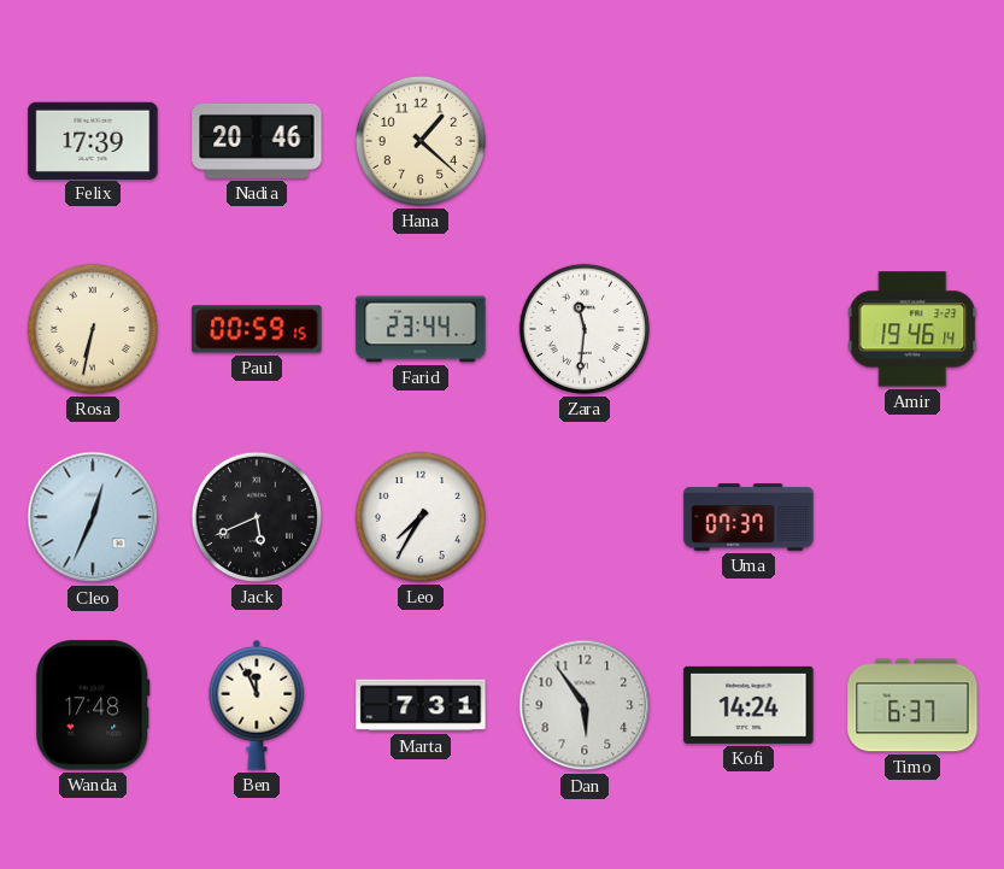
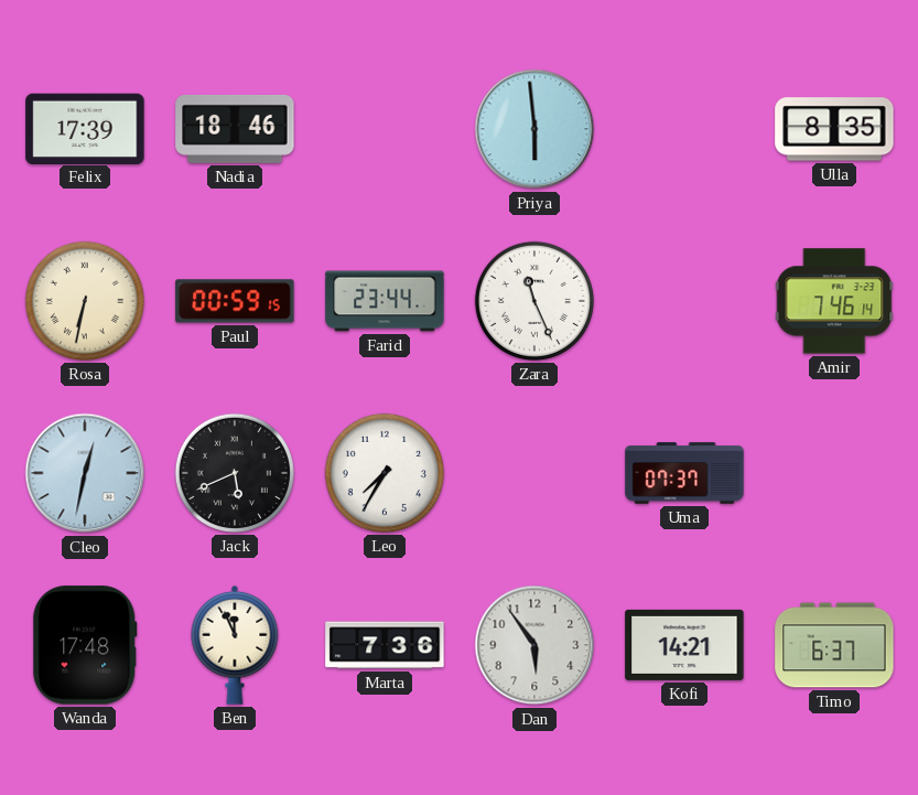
Nadia: 20:46 -> 18:46 (235, 129)
Hana: 1:22 -> none (421, 141)
Priya: none -> 5:59 (534, 129)
Ulla: none -> 8:35 (834, 129)
Zara: 11:31 -> 11:26 (534, 301)
Amir: 19:46 -> 7:46 (834, 301)
Cleo: 12:34 -> 12:32 (85, 473)
Marta: 7:31 -> 7:36 (385, 645)
Kofi: 14:24 -> 14:21 (684, 645)
